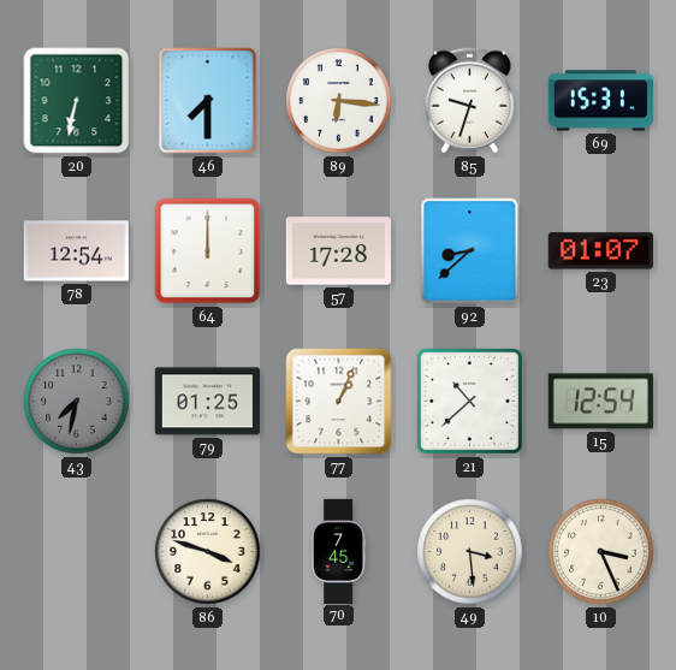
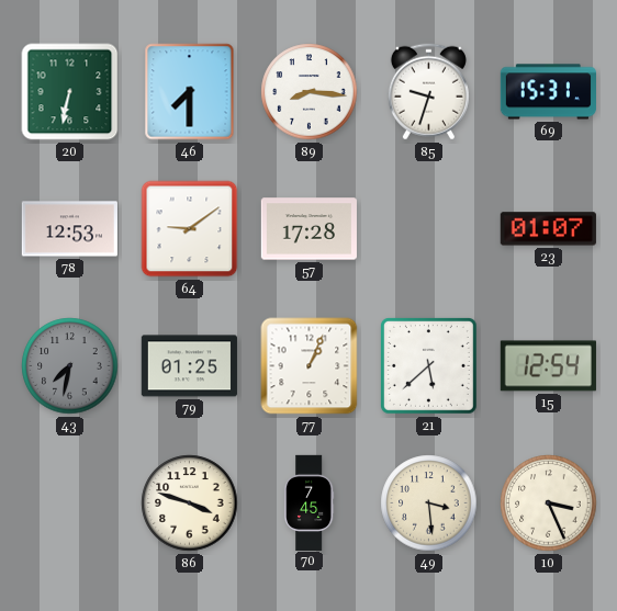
89: 6:16 -> 8:16 (310, 92)
78: 12:54 -> 12:53 (69, 229)
64: 12:00 -> 9:09 (190, 229)
92: 8:38 -> none (470, 251)
21: 10:38 -> 5:38 (428, 365)
